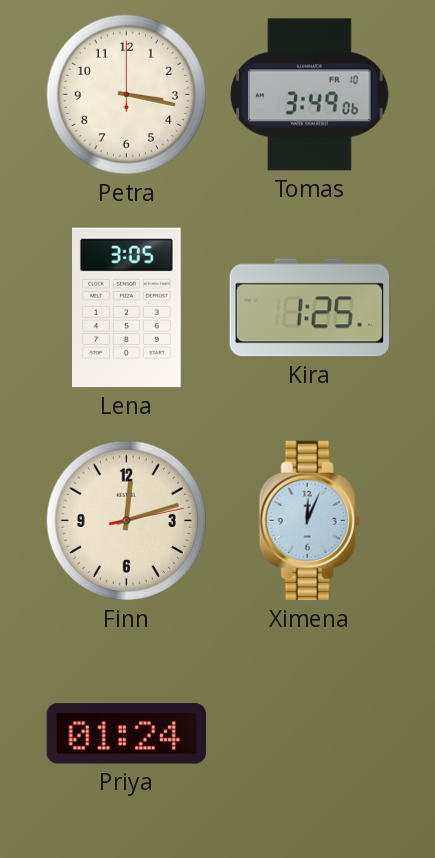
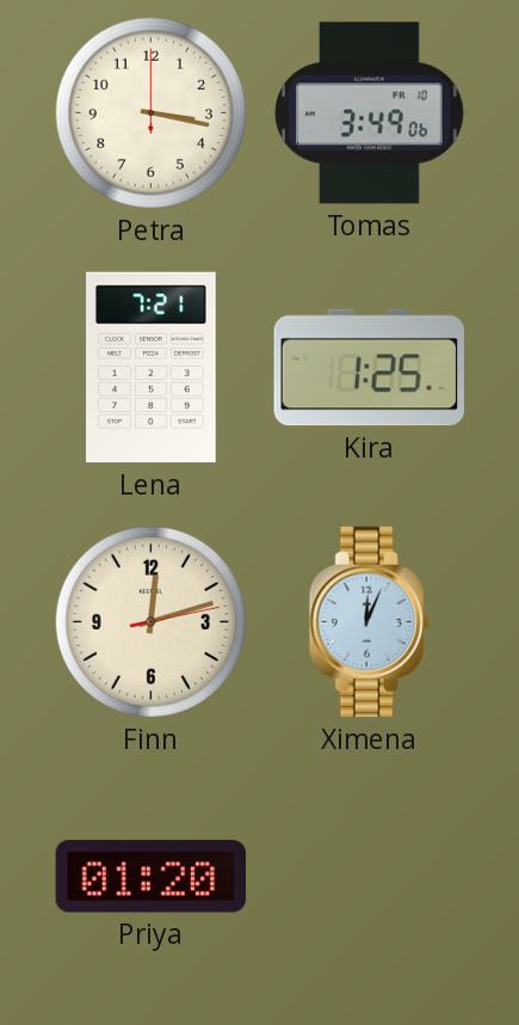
Lena: 3:05 -> 7:21 (152, 368)
Priya: 01:24 -> 01:20 (152, 877)
